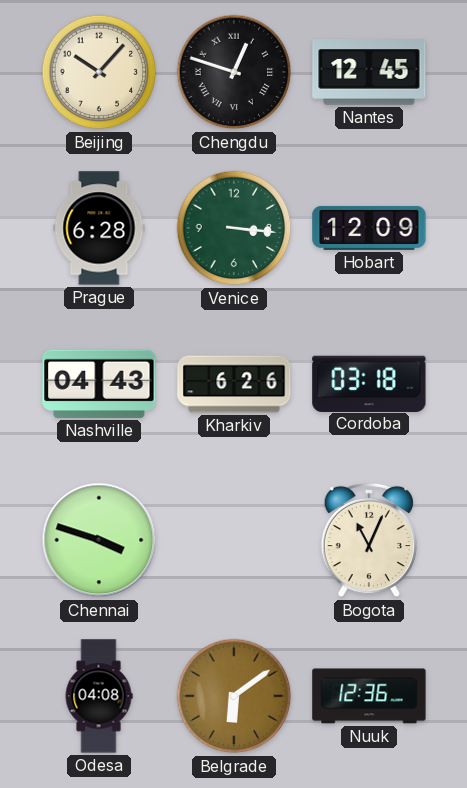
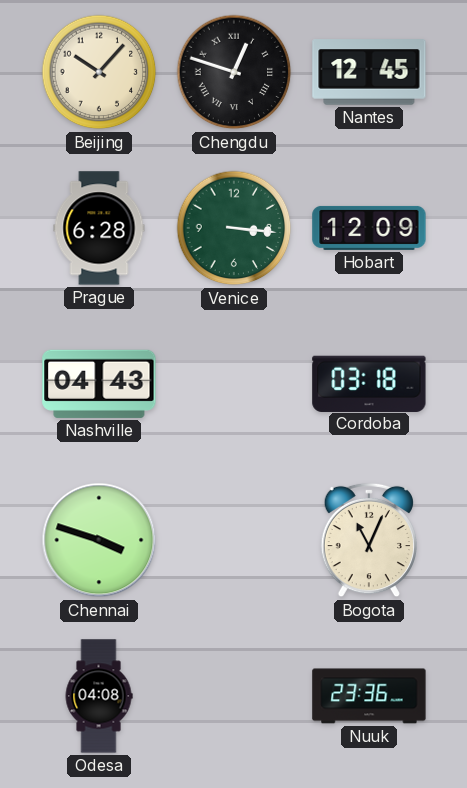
Kharkiv: 6:26 -> none (234, 384)
Belgrade: 6:09 -> none (234, 696)
Nuuk: 12:36 -> 23:36 (369, 696)
